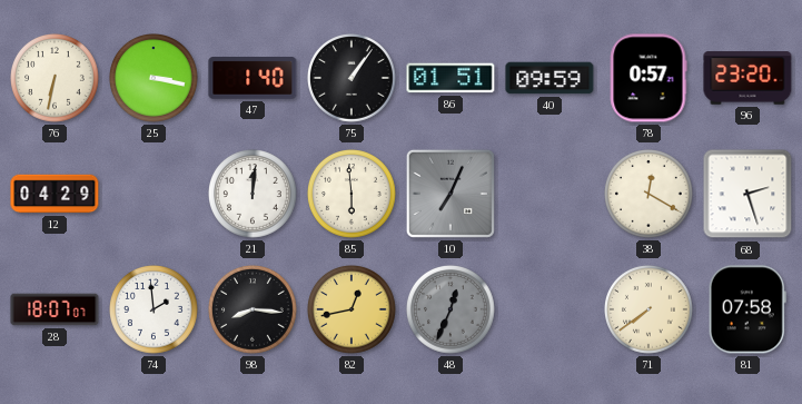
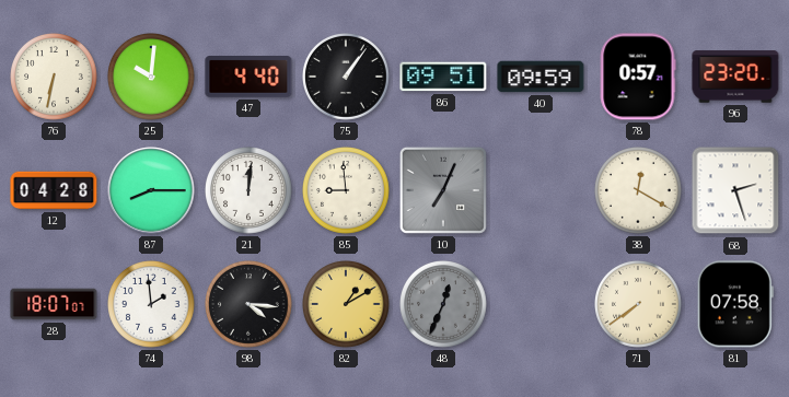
25: 3:17 -> 10:01 (152, 78)
47: 1:40 -> 4:40 (248, 78)
86: 01:51 -> 09:51 (443, 77)
12: 04:29 -> 04:28 (54, 190)
87: none -> 8:15 (151, 190)
85: 5:59 -> 8:59 (347, 191)
98: 8:16 -> 4:16 (250, 305)
82: 12:43 -> 1:10 (347, 305)
